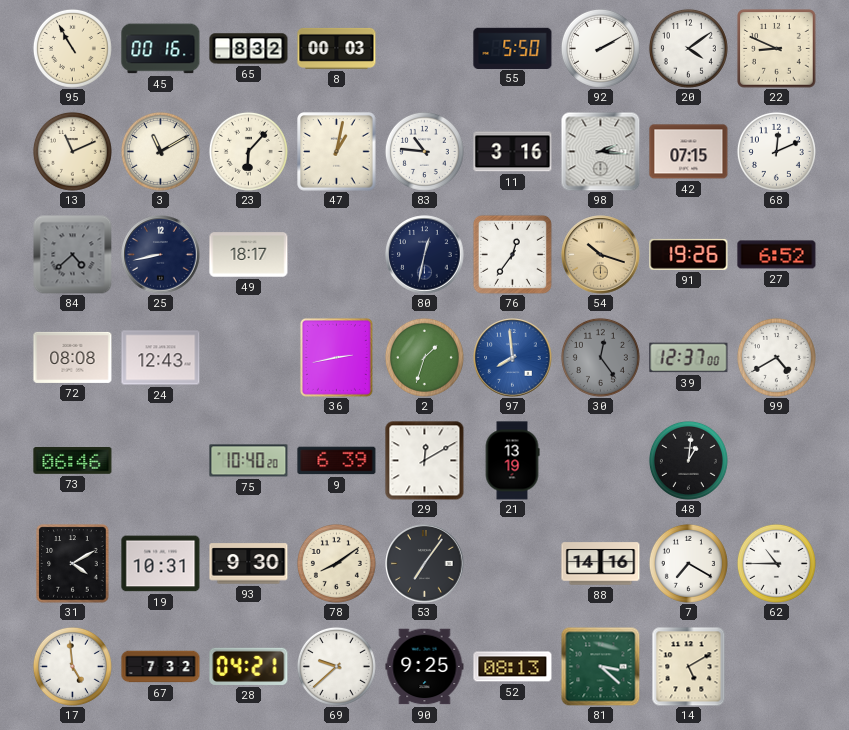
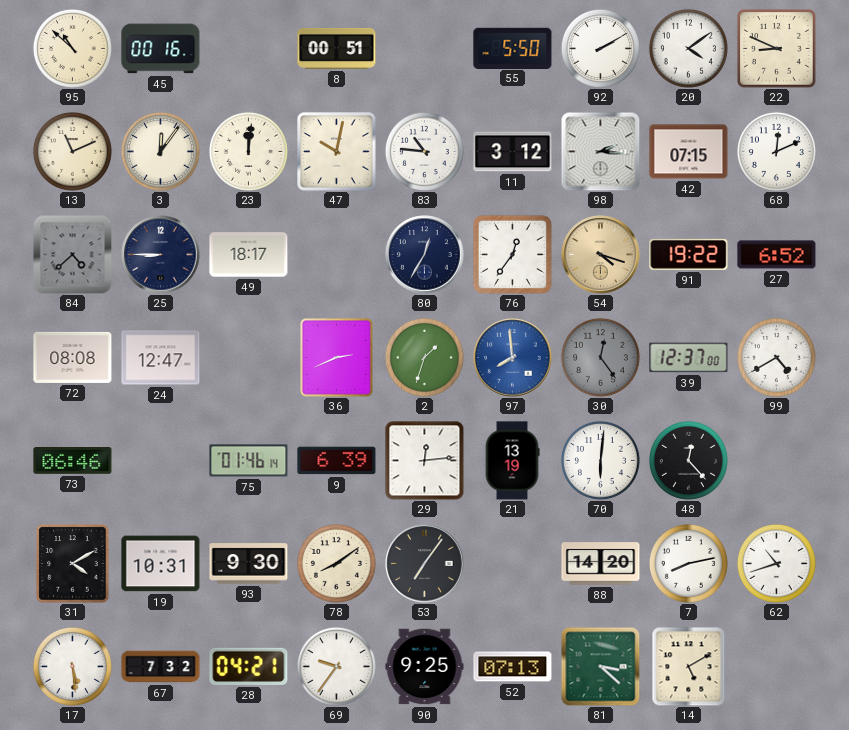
95: 10:55 -> 10:52 (72, 48)
65: 8:32 -> none (249, 49)
8: 00:03 -> 00:51 (337, 48)
3: 11:10 -> 12:06 (160, 151)
23: 6:07 -> 12:01 (248, 151)
47: 1:02 -> 10:02 (337, 152)
11: 3:16 -> 3:12 (513, 152)
25: 8:43 -> 8:45 (161, 255)
80: 12:32 -> 12:35 (425, 255)
54: 10:18 -> 4:18 (601, 255)
91: 19:26 -> 19:22 (689, 254)
24: 12:43 -> 12:47 (161, 358)
36: 2:43 -> 2:41 (336, 357)
75: 10:40 -> 01:46 (249, 461)
29: 12:10 -> 12:14 (425, 461)
70: none -> 6:01 (600, 460)
48: 1:01 -> 12:23 (688, 460)
88: 14:16 -> 14:20 (601, 564)
7: 7:20 -> 8:13 (688, 563)
62: 10:45 -> 10:42 (776, 563)
17: 4:59 -> 5:29 (72, 666)
69: 9:38 -> 9:36 (336, 666)
52: 08:13 -> 07:13 (513, 667)
